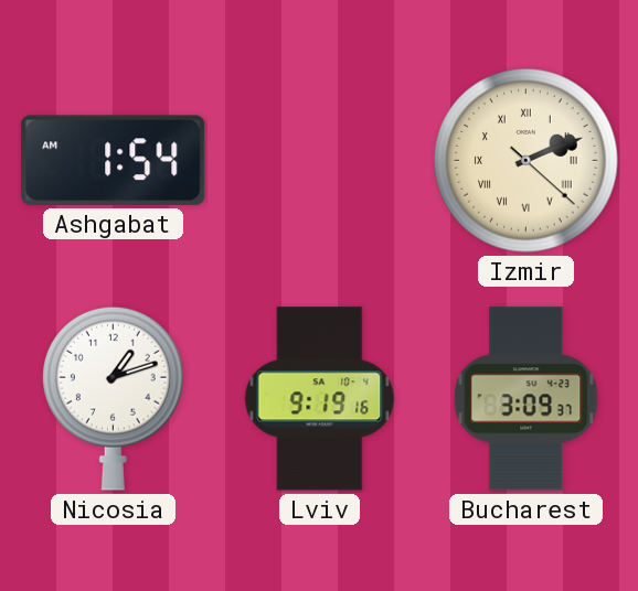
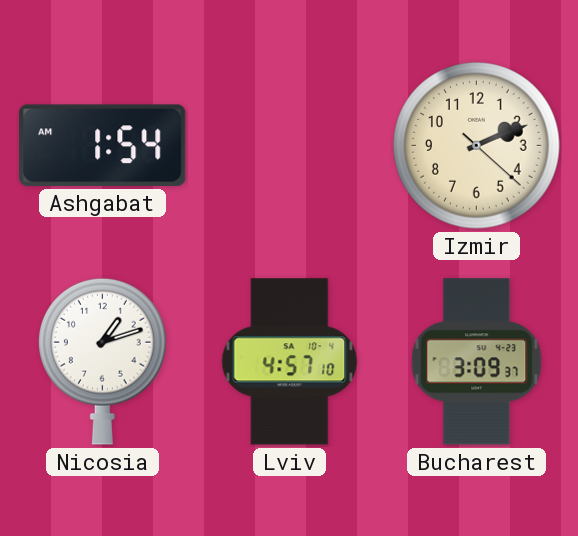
Izmir numerals: Roman -> Arabic (477, 146)
Lviv: 9:19 -> 4:57 (290, 362)
